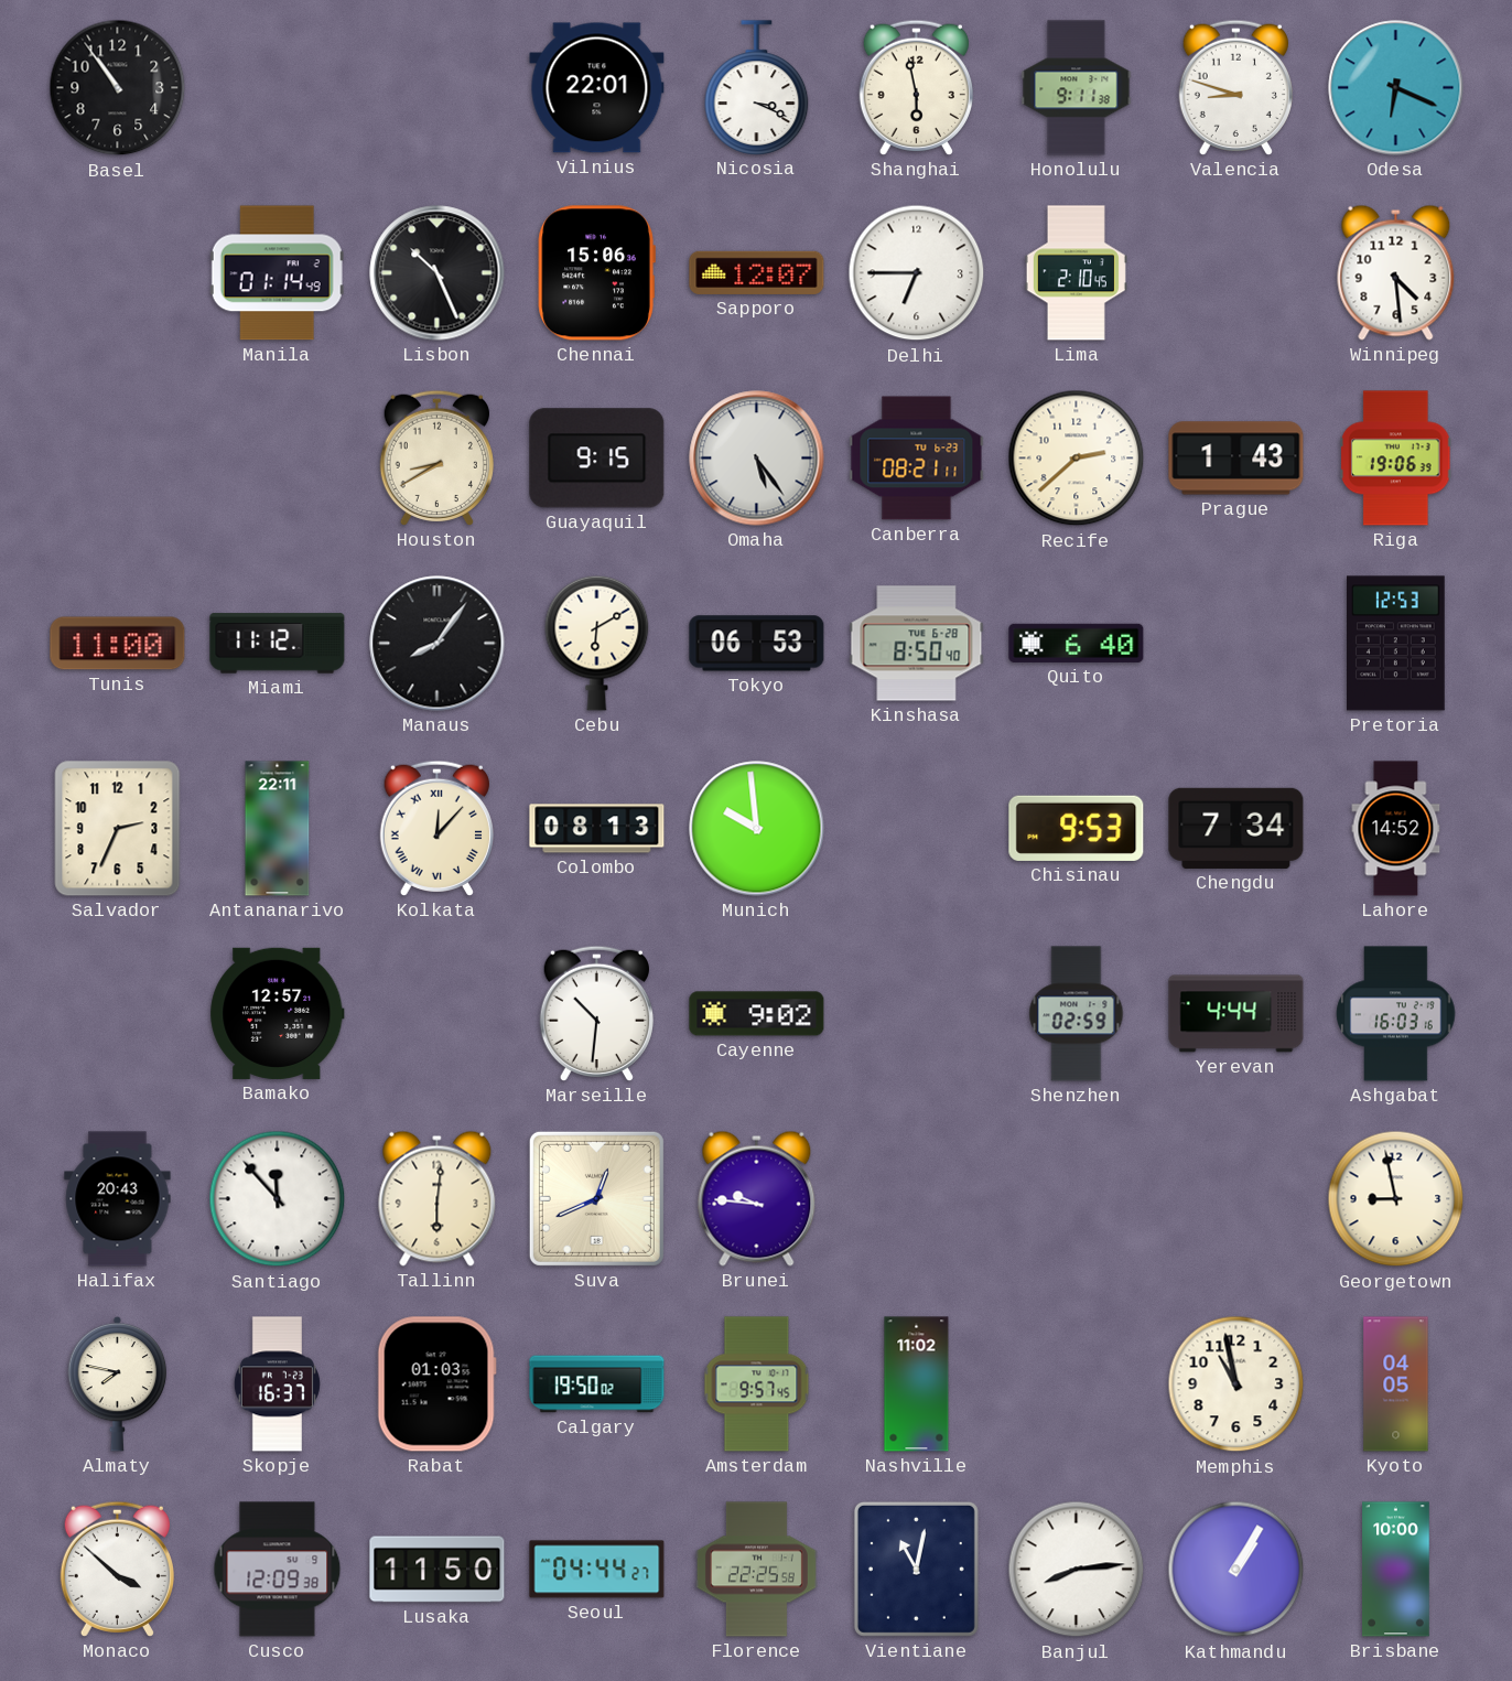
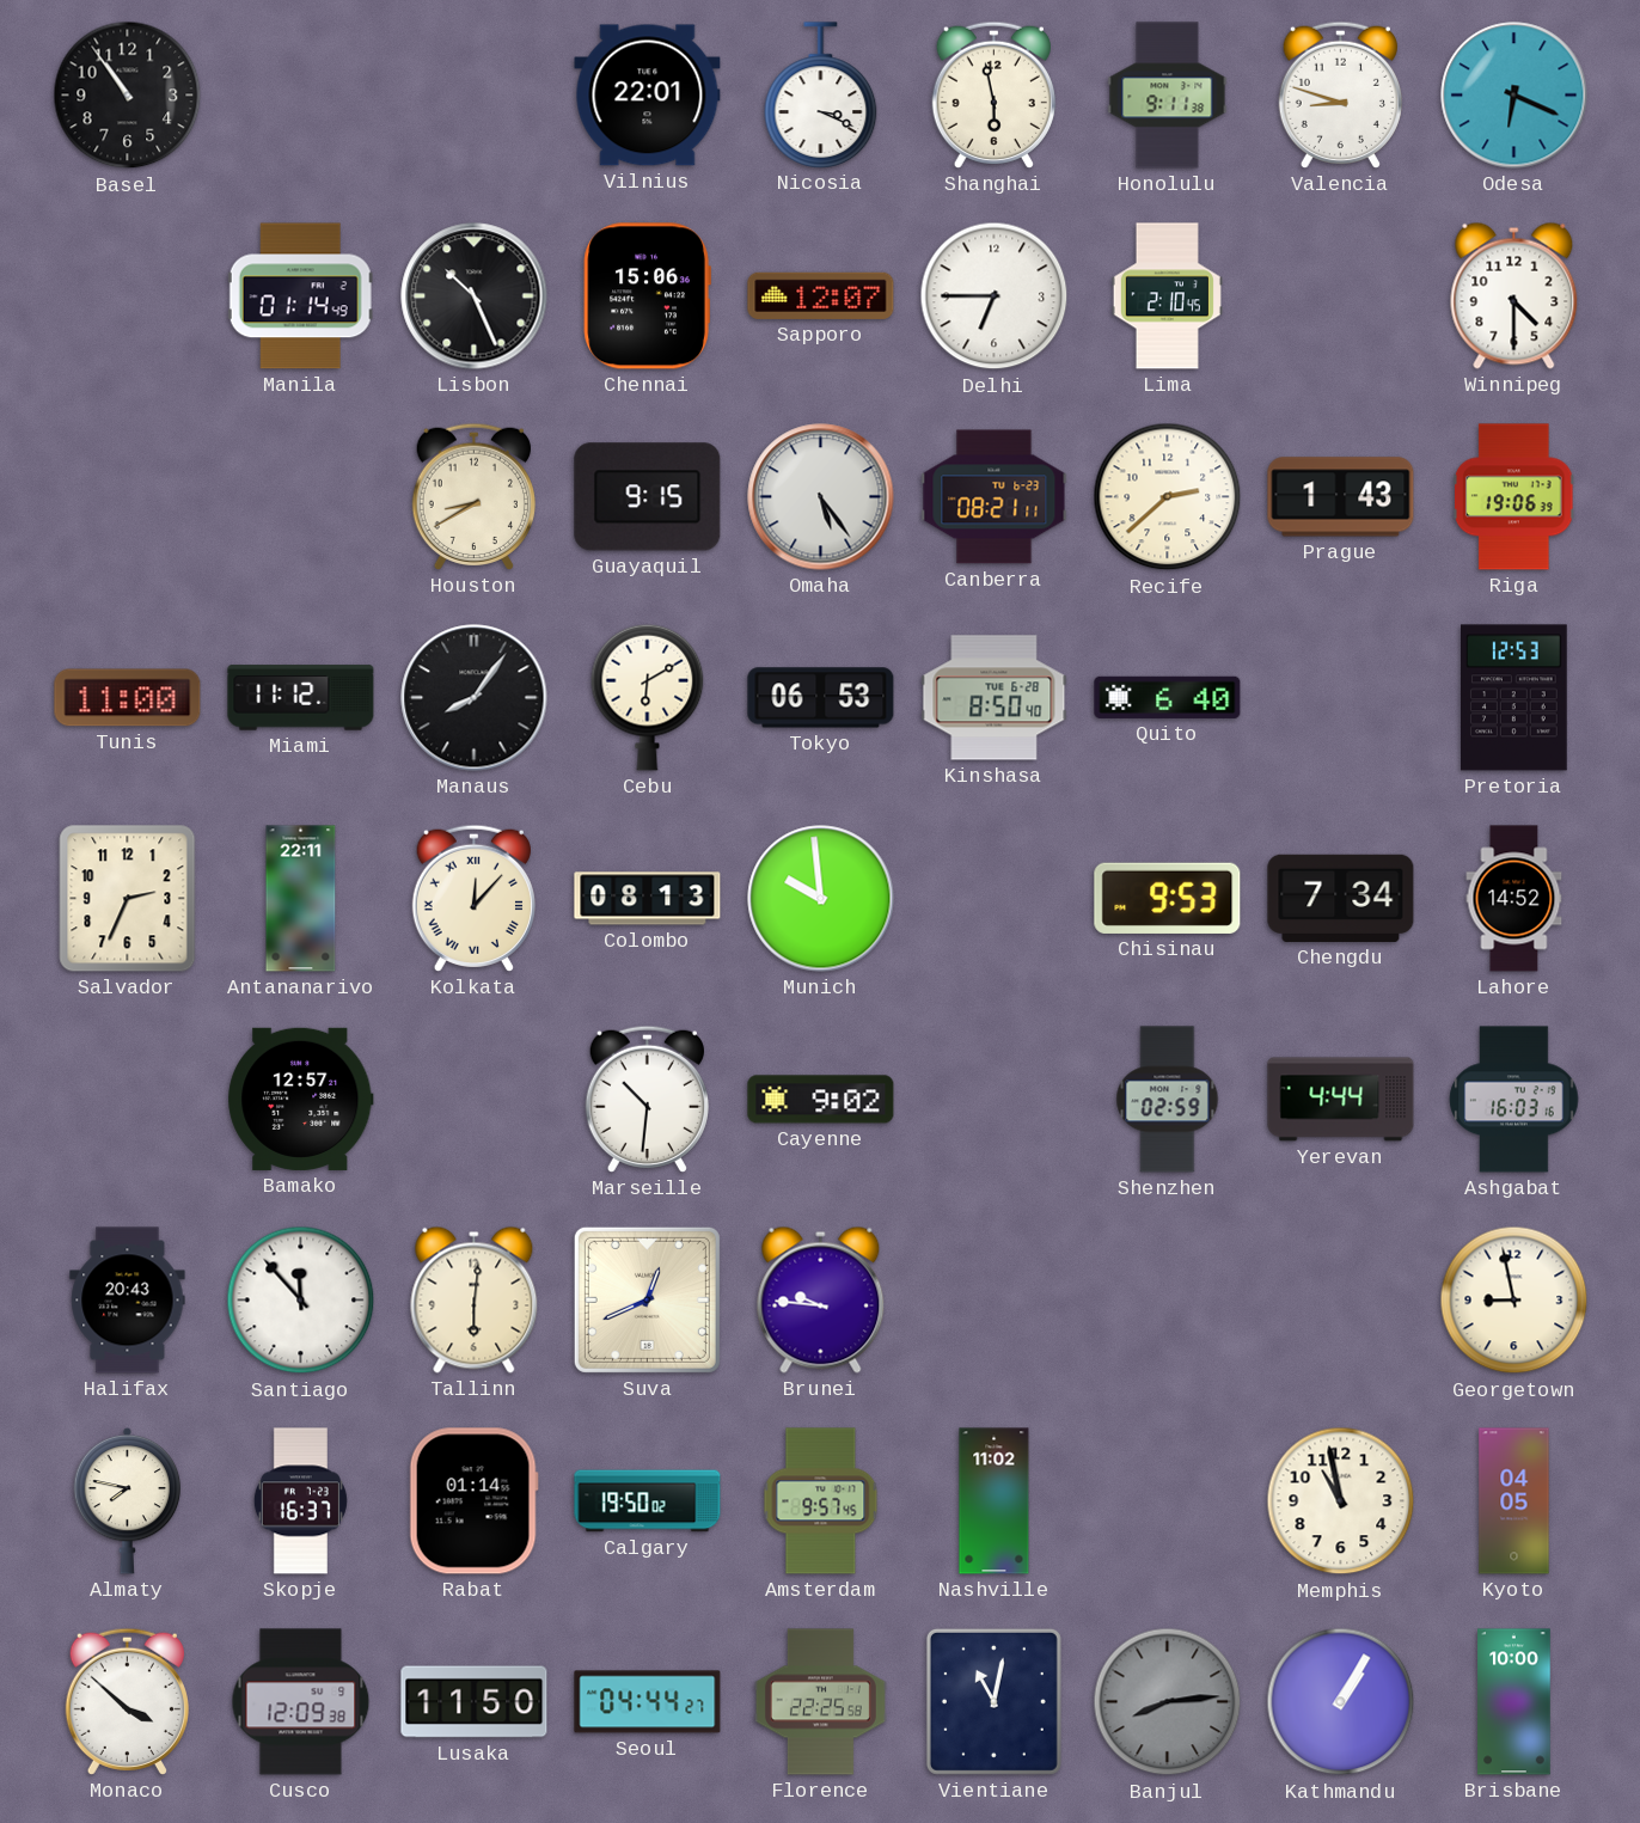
Winnipeg: 4:29 -> 4:30 (1514, 295)
Rabat: 01:03 -> 01:14 (473, 1501)
Banjul dial: white -> grey (1168, 1702)
